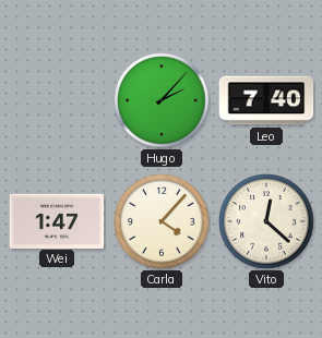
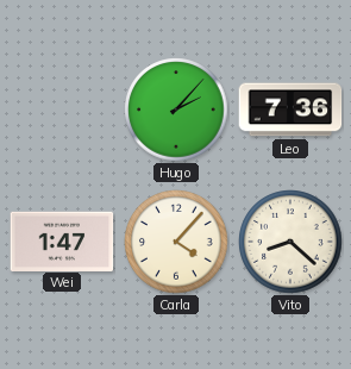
Leo: 7:40 -> 7:36 (290, 110)
Vito: 12:22 -> 8:22 (290, 242)
